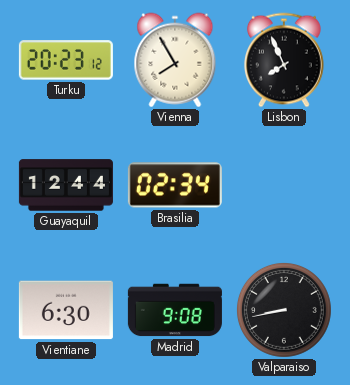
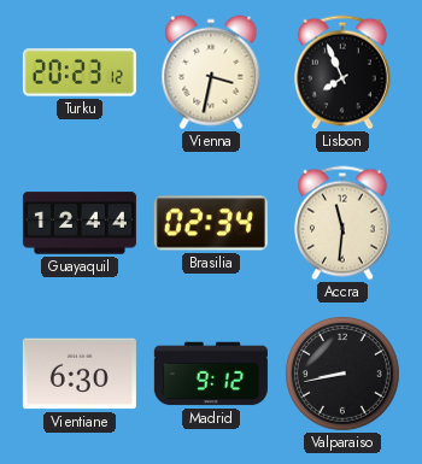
Vienna: 7:55 -> 3:32 (211, 72)
Accra: none -> 11:31 (342, 223)
Madrid: 9:08 -> 9:12 (211, 374)
